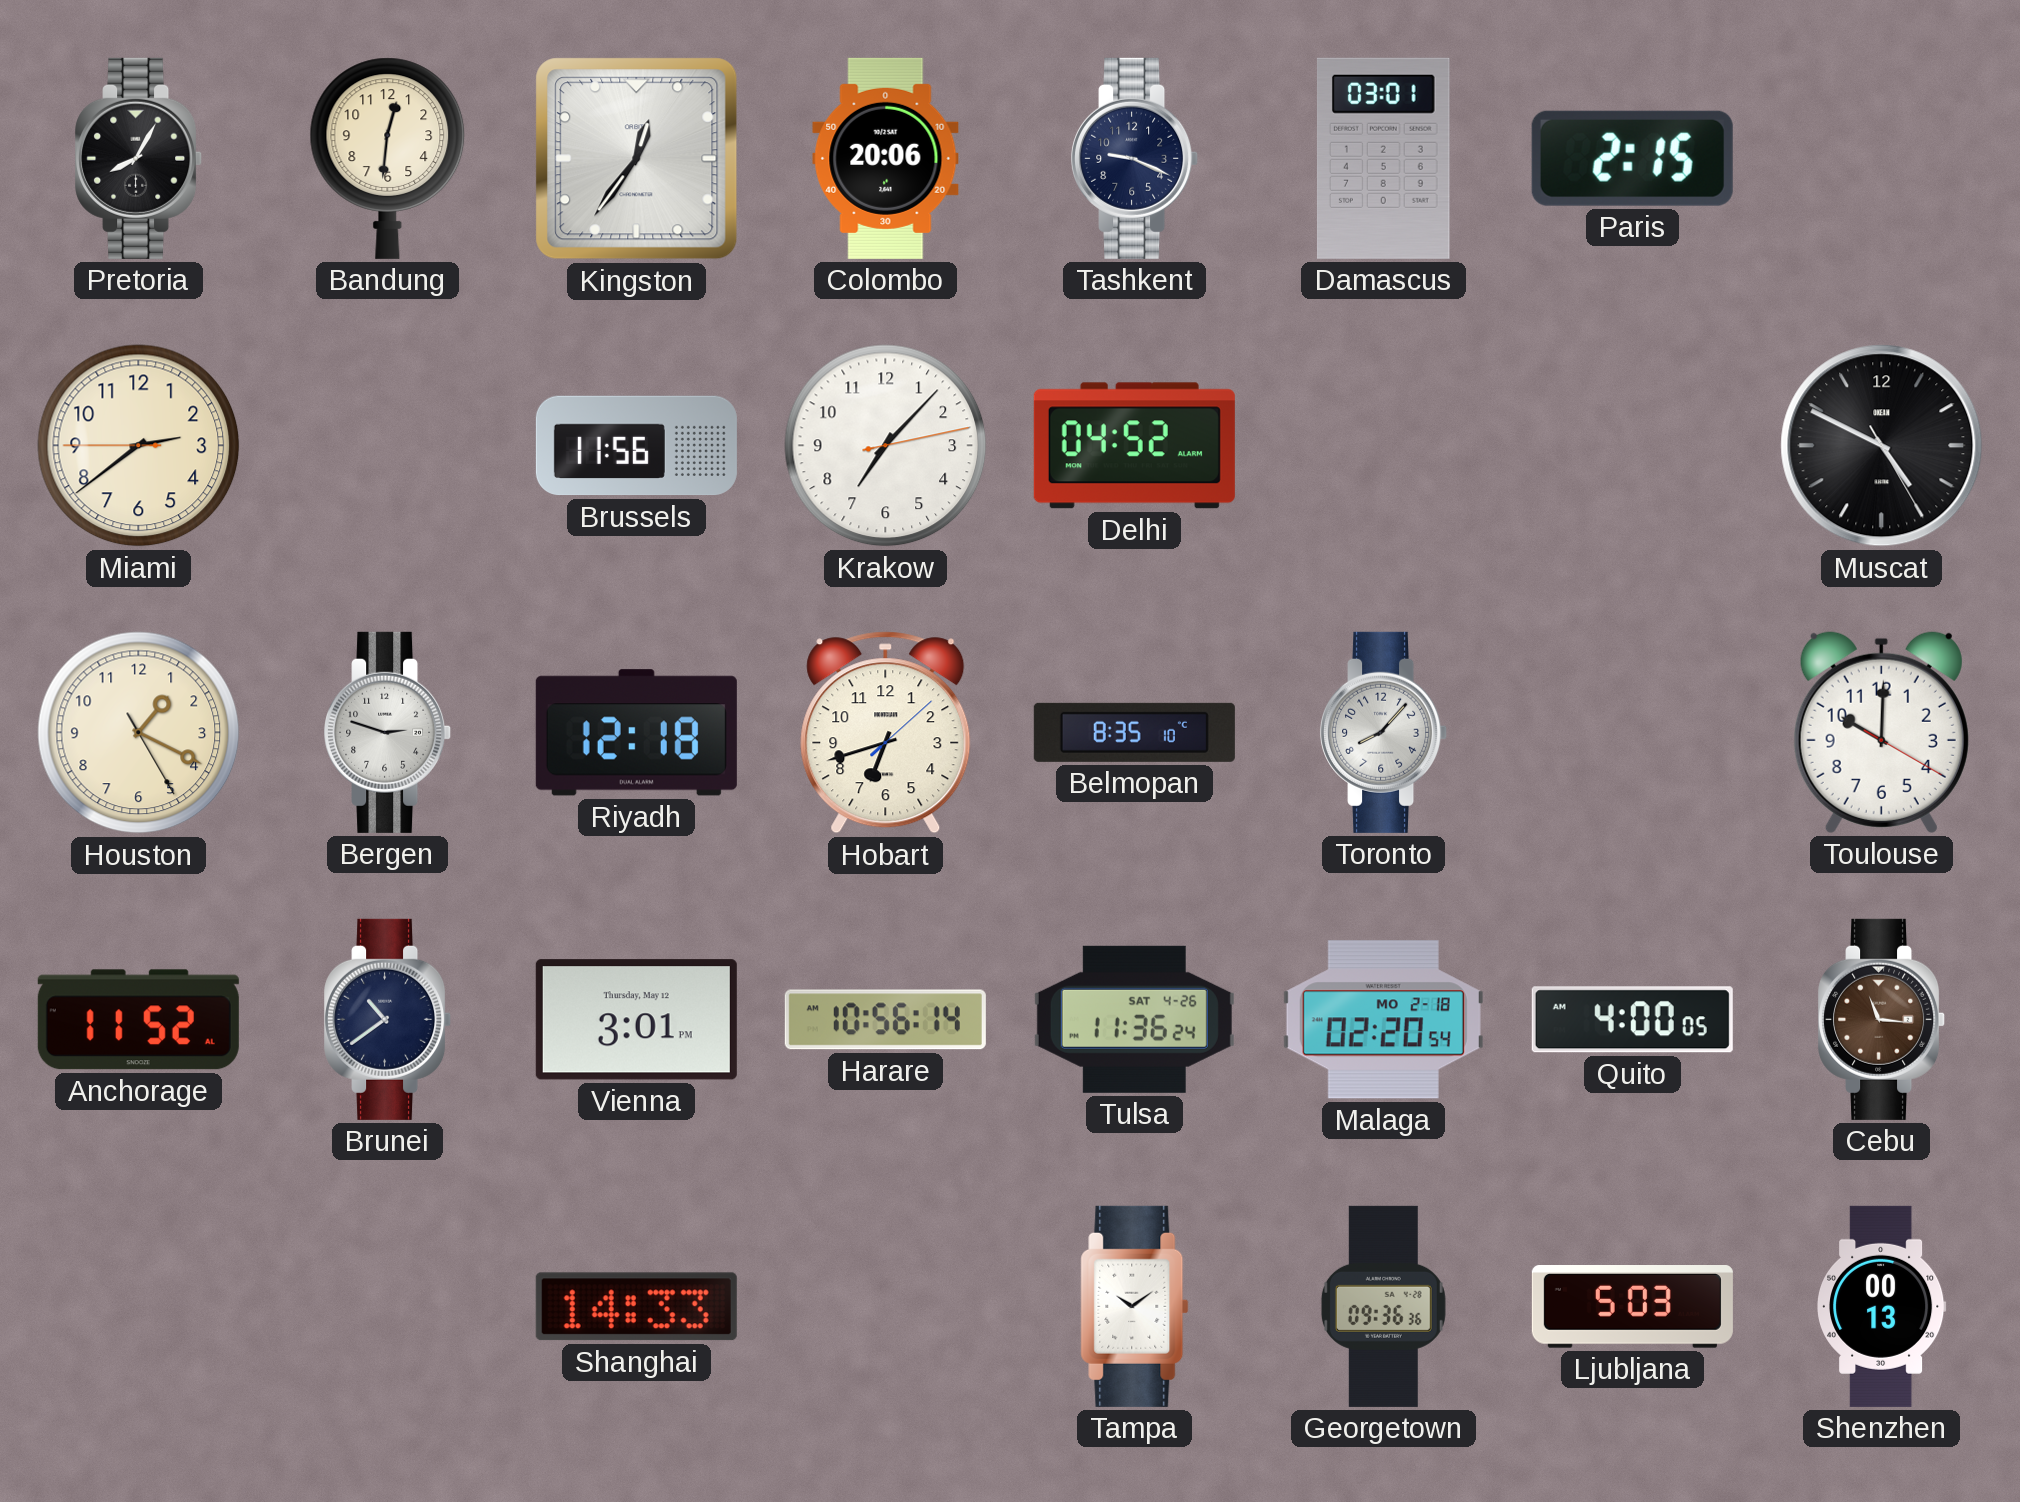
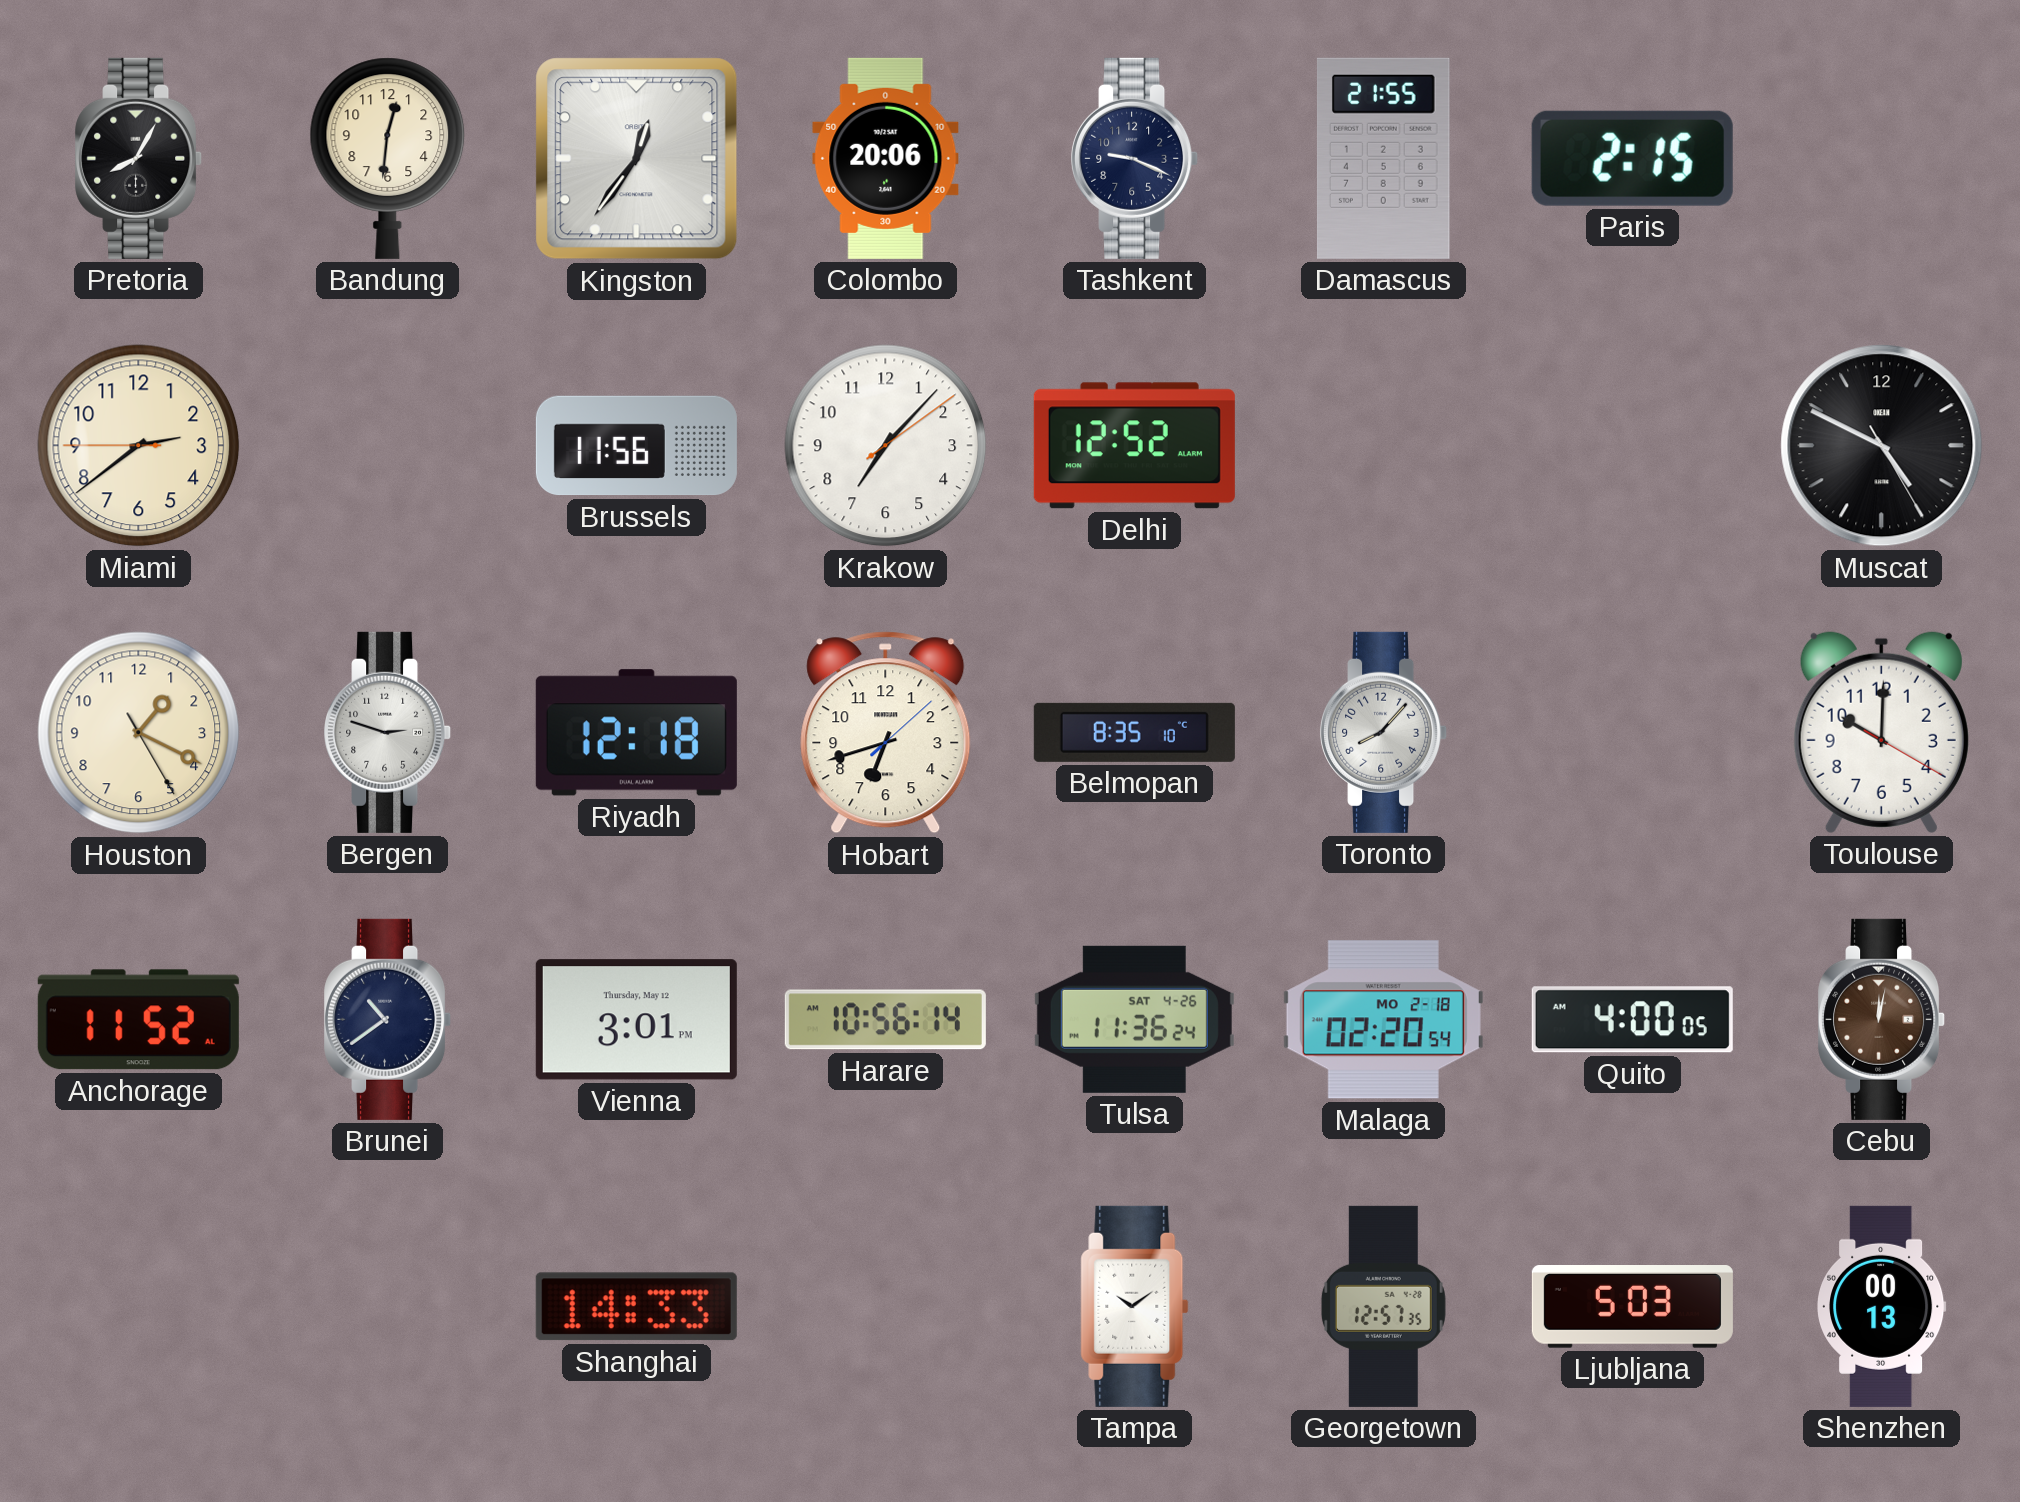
Damascus: 03:01 -> 21:55 (1383, 158)
Krakow: 7:07:13 -> 7:07:09 (886, 446)
Delhi: 04:52 -> 12:52 (1134, 446)
Cebu: 11:16 -> 12:02 (1882, 1019)
Georgetown: 09:36 -> 12:57 (1383, 1306)
